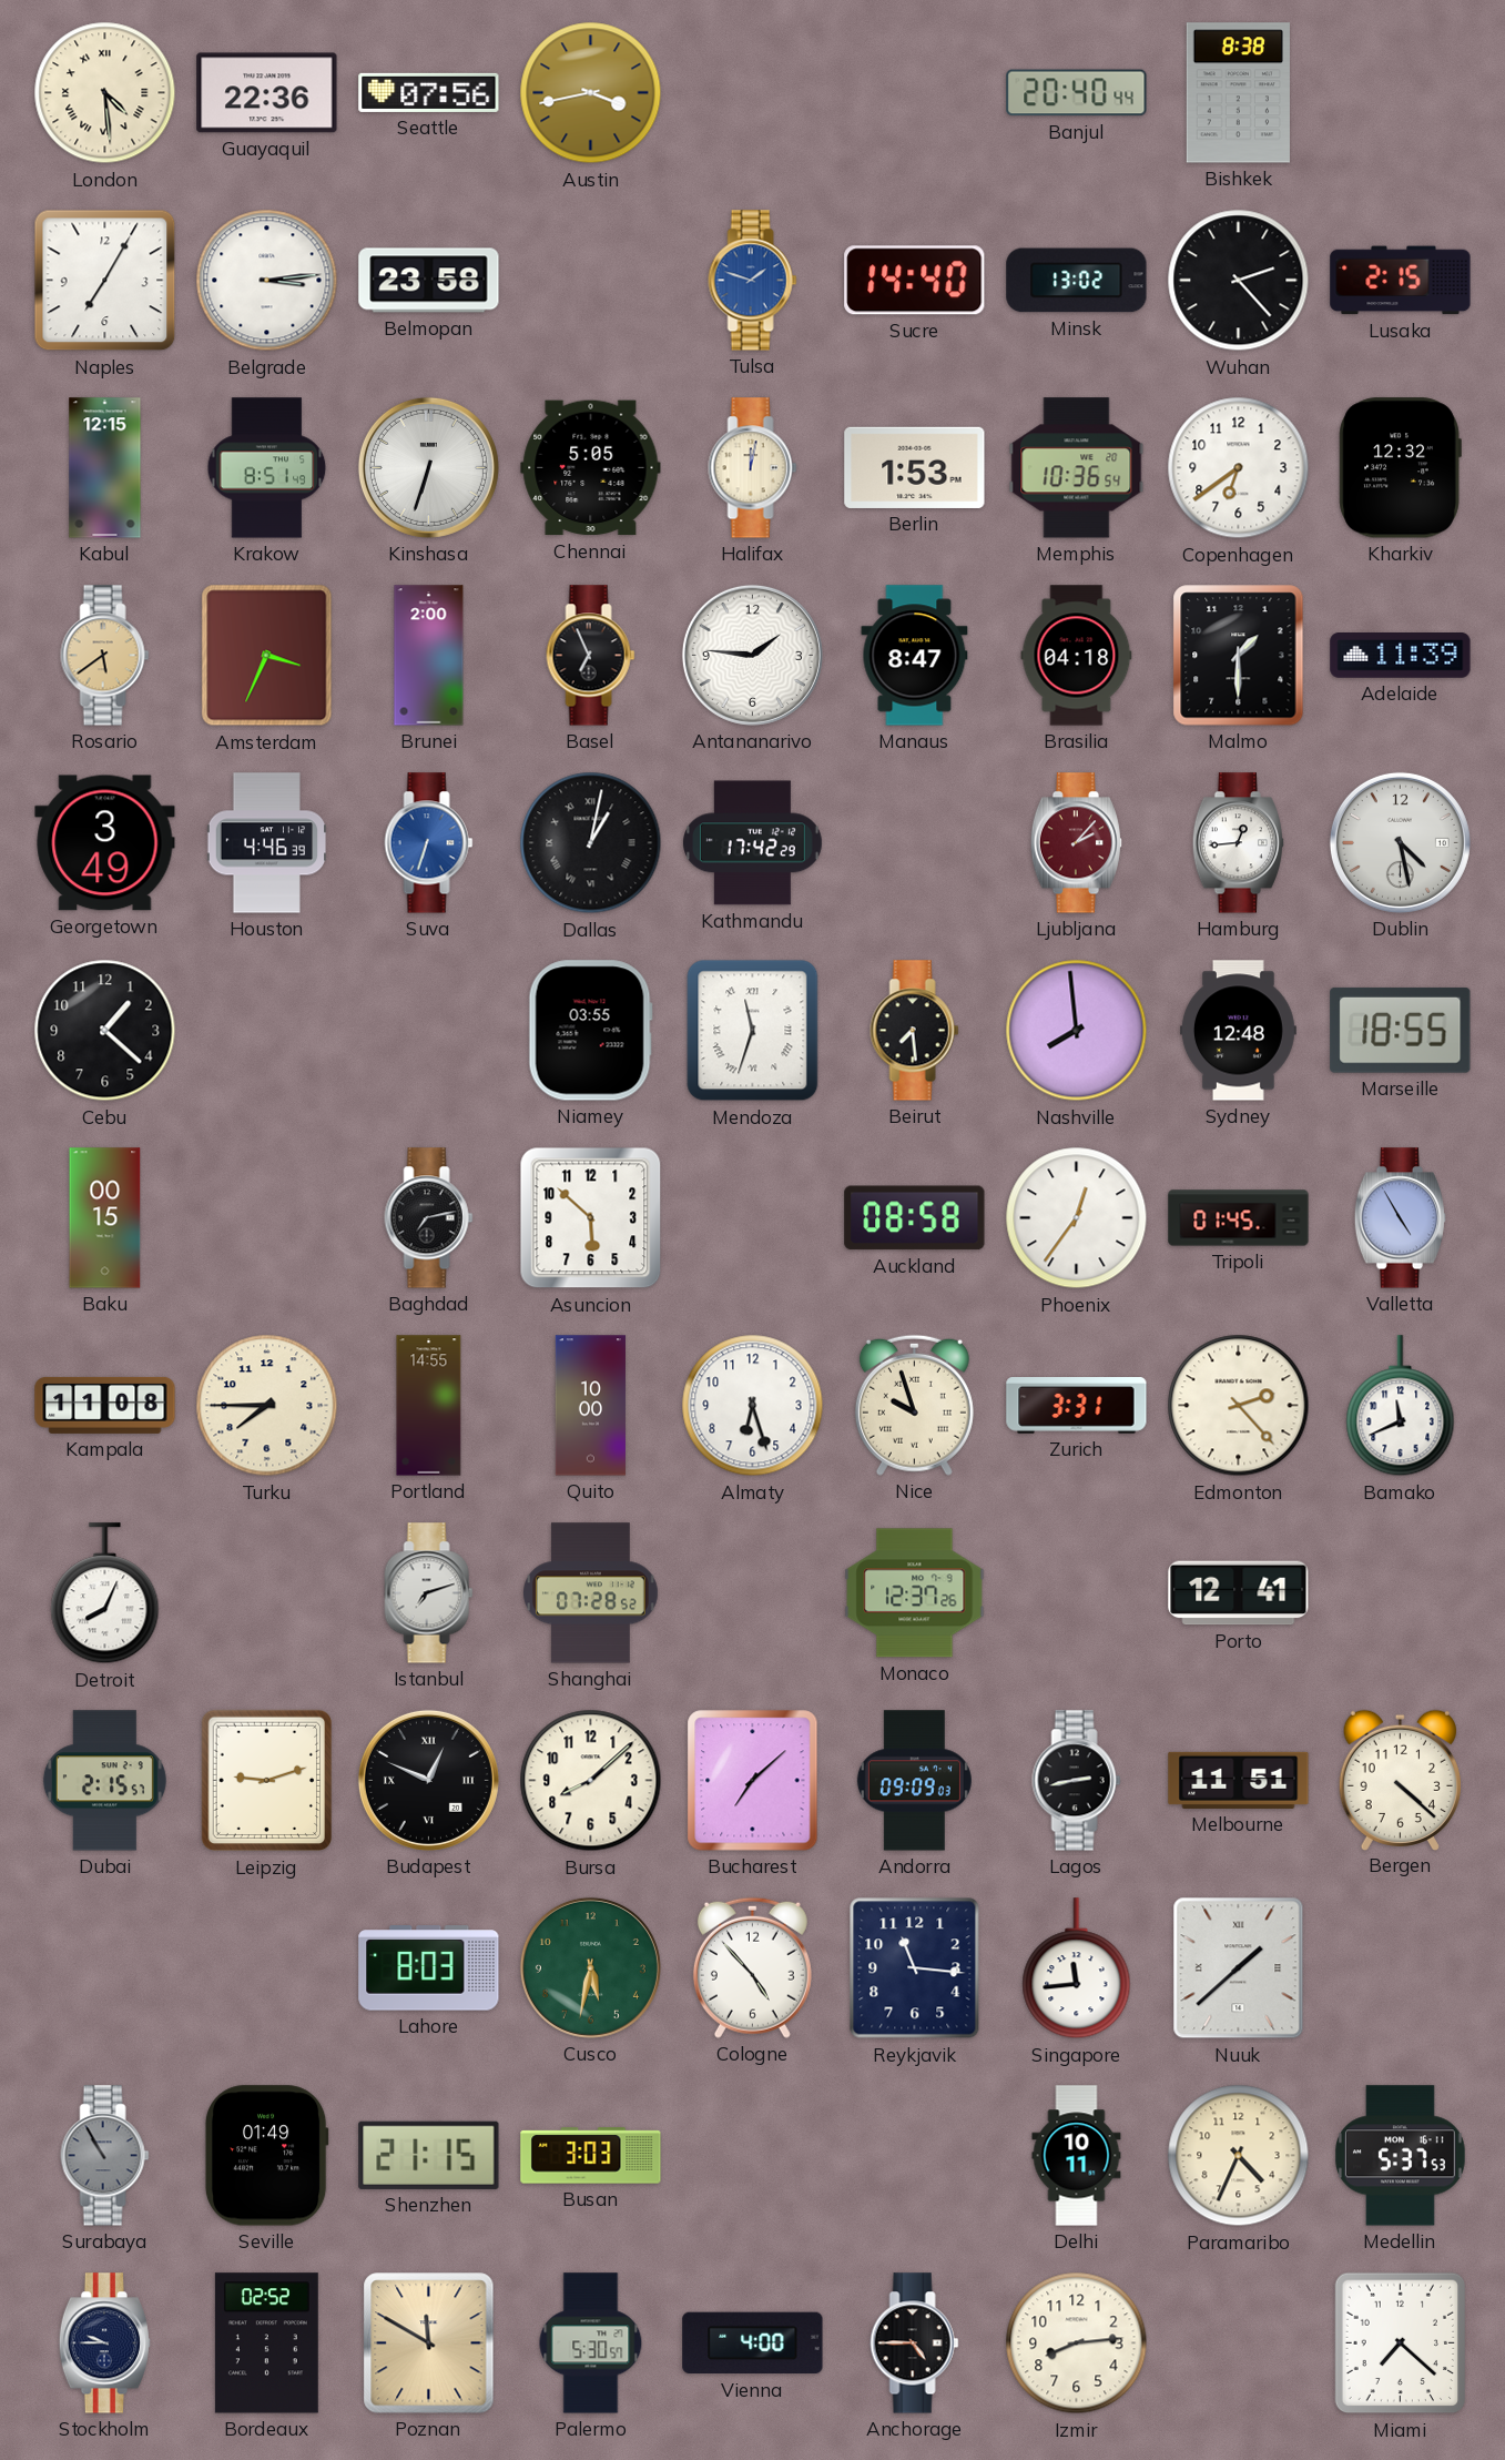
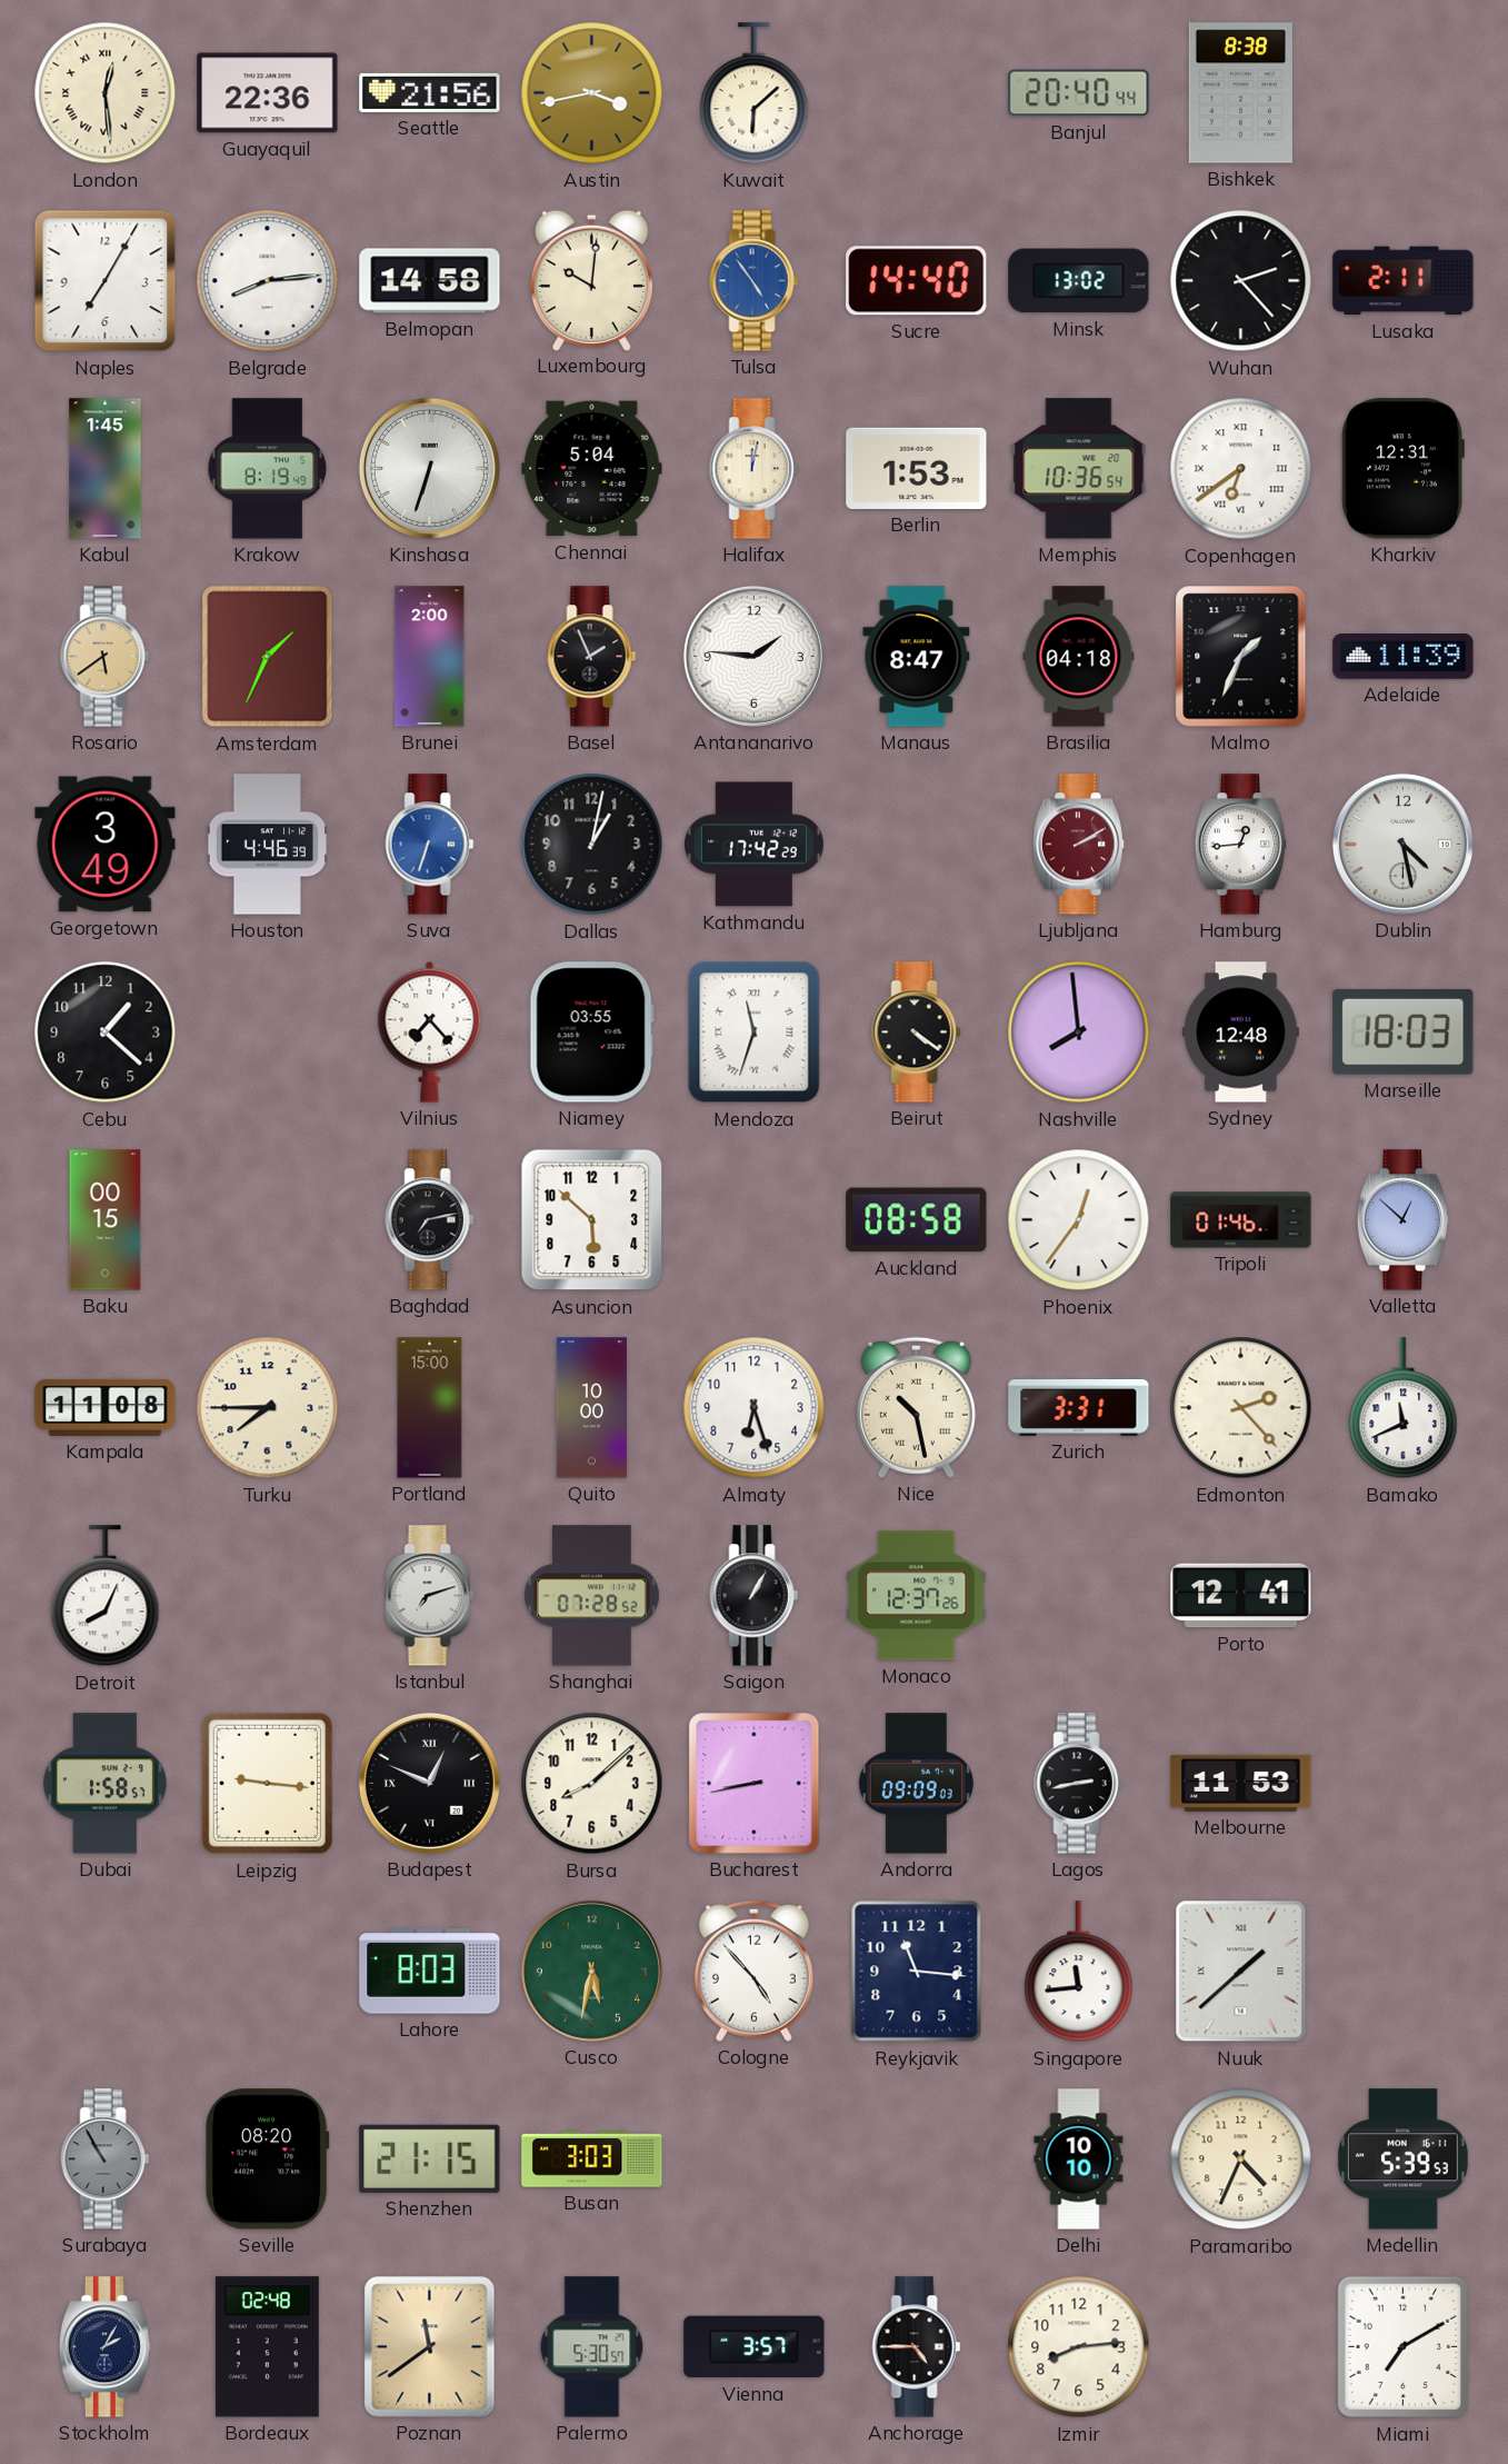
London: 4:29 -> 12:29 (106, 93)
Seattle: 07:56 -> 21:56 (430, 92)
Kuwait: none -> 6:08 (755, 93)
Belgrade: 3:14 -> 8:14 (268, 281)
Belmopan: 23:58 -> 14:58 (430, 281)
Luxembourg: none -> 10:01 (591, 280)
Tulsa: 1:48 -> 4:54 (755, 281)
Lusaka: 2:15 -> 2:11 (1404, 281)
Kabul: 12:15 -> 1:45 (106, 469)
Krakow: 8:51 -> 8:19 (268, 469)
Chennai: 5:05 -> 5:04 (592, 469)
Copenhagen numerals: Arabic -> Roman (1241, 469)
Kharkiv: 12:32 -> 12:31 (1402, 469)
Amsterdam: 3:34 -> 1:34 (268, 657)
Basel: 6:56 -> 1:56 (592, 657)
Malmo: 1:30 -> 1:34 (1241, 657)
Dallas numerals: Roman -> Arabic (592, 845)
Ljubljana: 2:07 -> 2:10 (1078, 845)
Vilnius: none -> 7:23 (430, 1031)
Beirut: 7:29 -> 4:21 (917, 1033)
Marseille: 18:55 -> 18:03 (1404, 1031)
Tripoli: 01:45 -> 01:46 (1241, 1220)
Valletta: 4:55 -> 12:52 (1402, 1220)
Portland: 14:55 -> 15:00 (430, 1408)
Nice: 9:57 -> 10:28 (916, 1407)
Saigon: none -> 1:05 (755, 1596)
Dubai: 2:15 -> 1:58 (104, 1784)
Leipzig: 9:12 -> 9:16 (268, 1784)
Bucharest: 7:08 -> 8:43 (755, 1784)
Melbourne: 11:51 -> 11:53 (1241, 1783)
Bergen: 4:22 -> none (1400, 1780)
Seville: 01:49 -> 08:20 (267, 2159)
Delhi: 10:11 -> 10:10 (1079, 2159)
Medellin: 5:37 -> 5:39 (1402, 2159)
Stockholm: 9:45 -> 2:05 (104, 2347)
Bordeaux: 02:52 -> 02:48 (267, 2347)
Poznan: 11:50 -> 11:39 (430, 2347)
Vienna: 4:00 -> 3:57 (755, 2347)
Miami: 7:22 -> 7:10 (1404, 2347)
